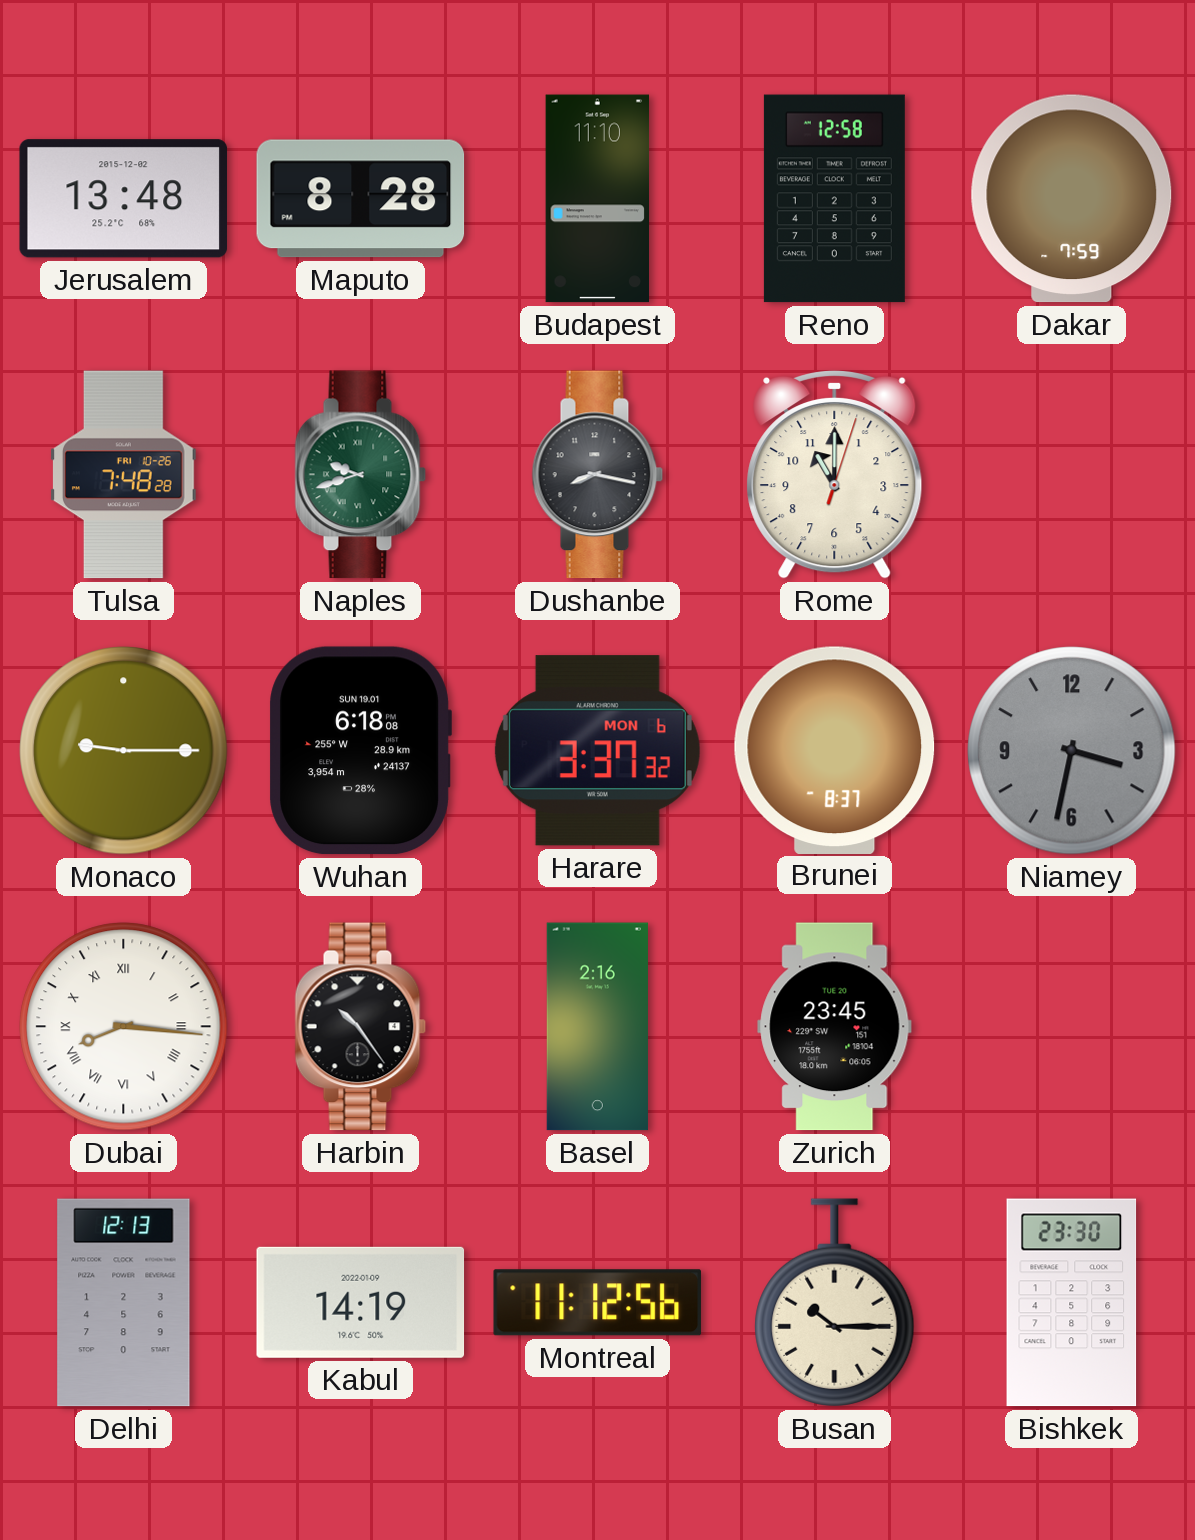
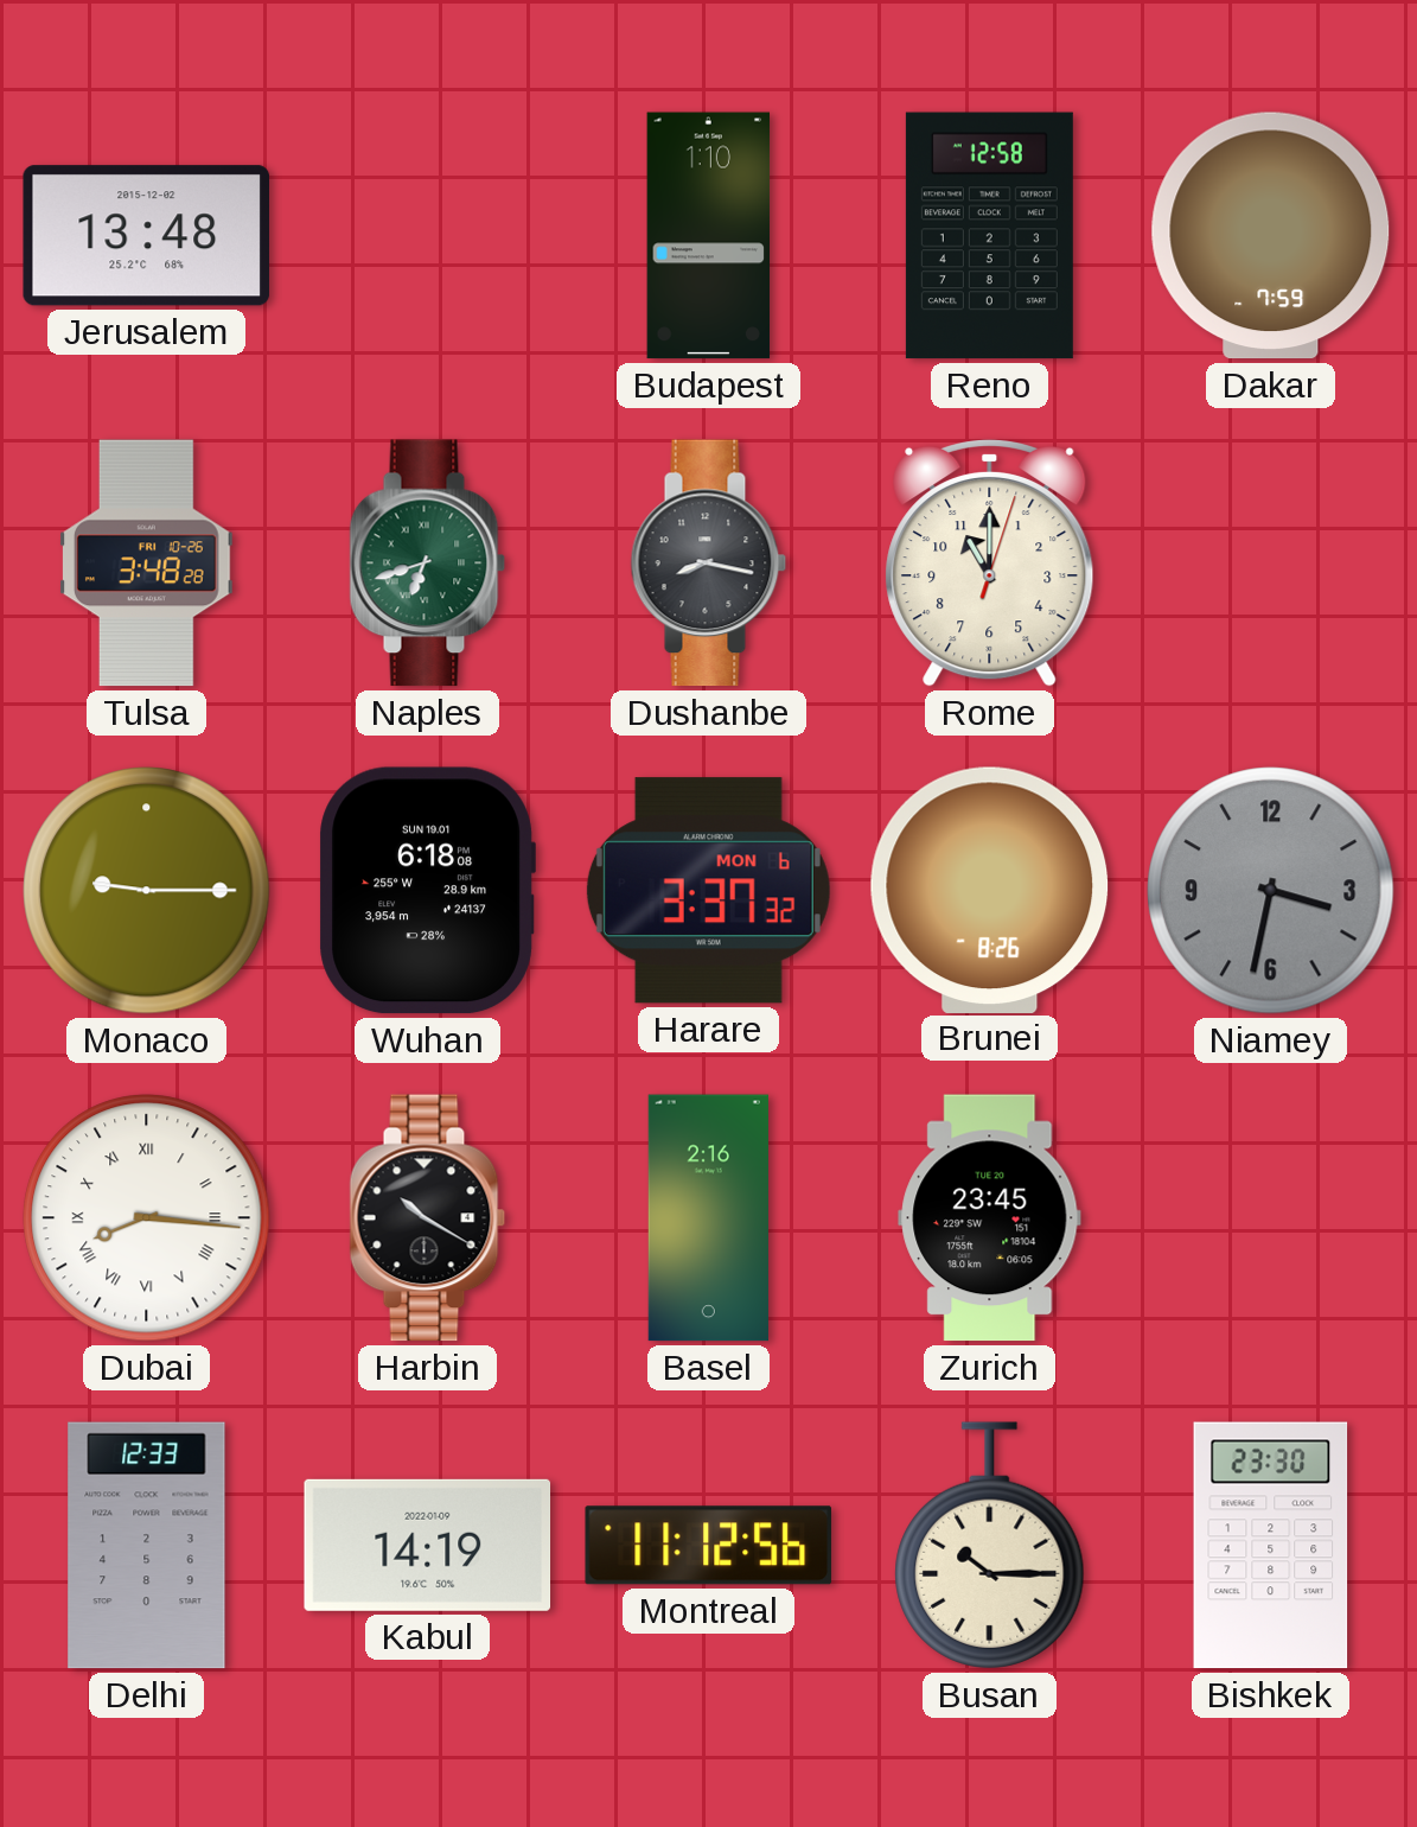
Maputo: 8:28 -> none (361, 199)
Budapest: 11:10 -> 1:10 (709, 236)
Tulsa: 7:48 -> 3:48 (147, 564)
Naples: 9:42 -> 6:42 (428, 564)
Brunei: 8:37 -> 8:26 (990, 890)
Harbin: 10:24 -> 10:20 (428, 1218)
Delhi: 12:13 -> 12:33 (147, 1546)
